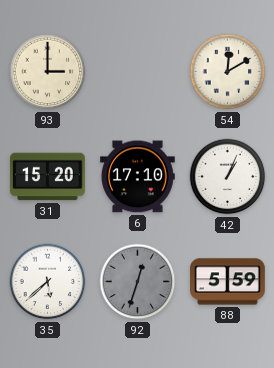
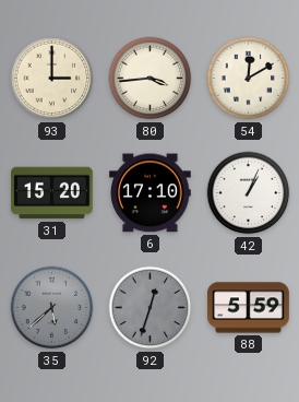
80: none -> 3:44 (151, 79)
35 dial: white -> grey (52, 308)
